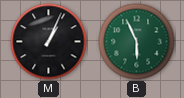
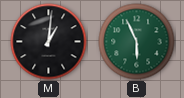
M: 1:04 -> 1:01 (49, 42)
